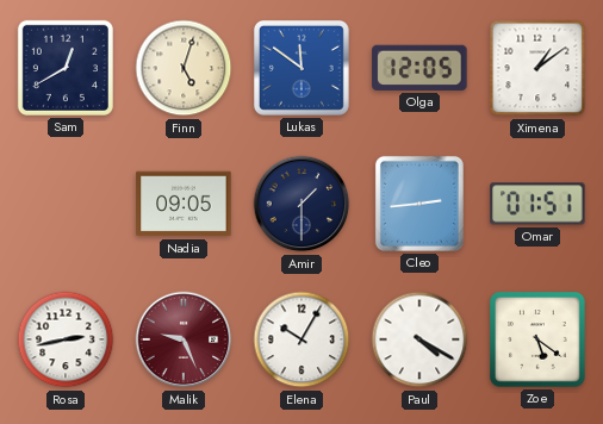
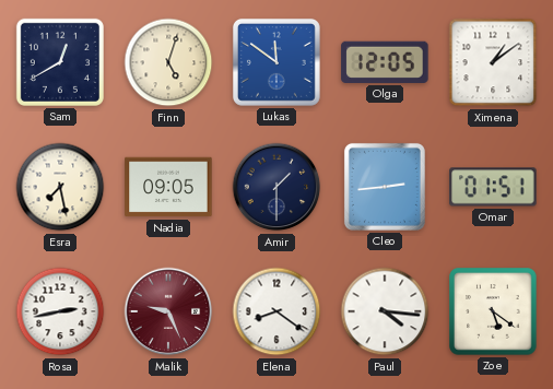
Esra: none -> 7:28 (60, 187)
Elena: 10:05 -> 8:21 (276, 311)
Paul: 4:20 -> 4:16 (385, 311)
